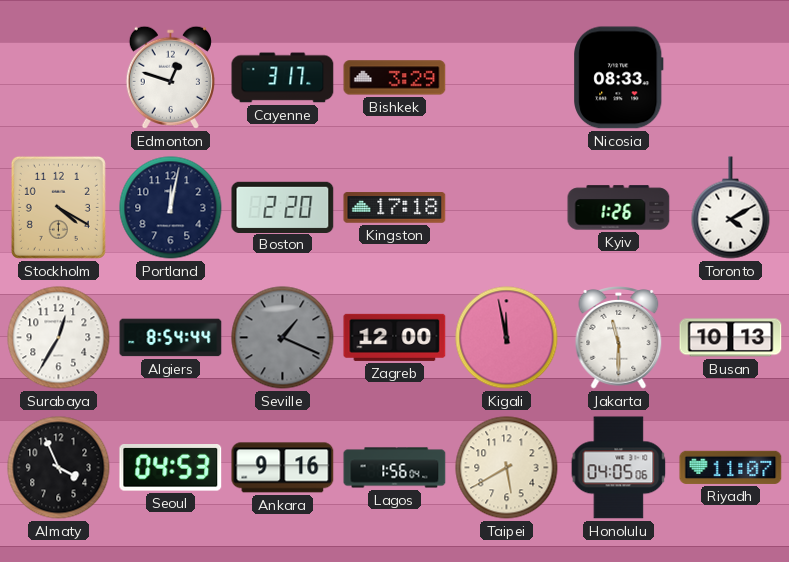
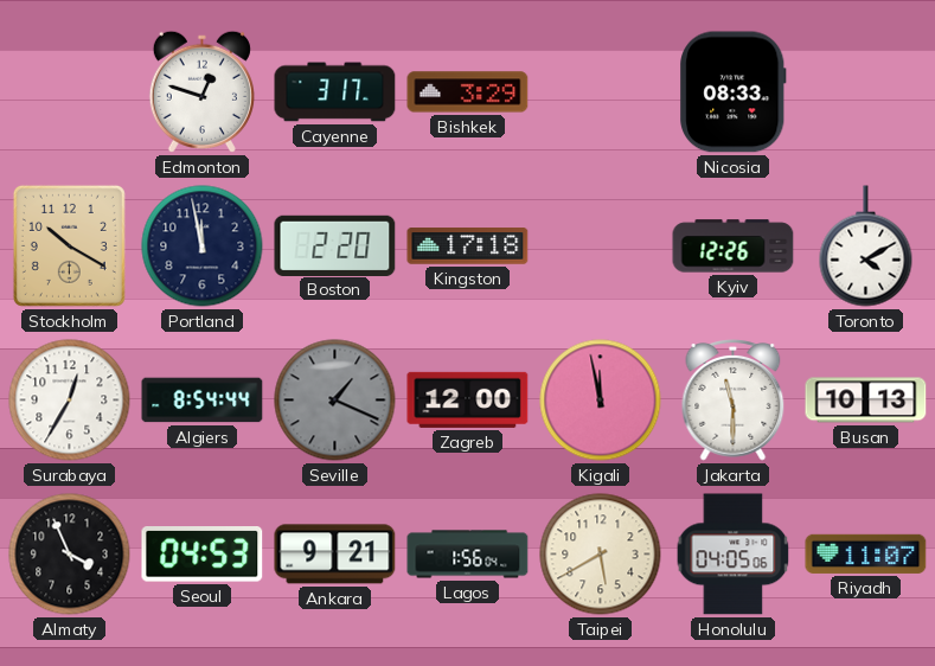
Stockholm: 4:20 -> 10:20 (69, 245)
Portland: 12:02 -> 11:58 (203, 246)
Kyiv: 1:26 -> 12:26 (734, 246)
Ankara: 9:16 -> 9:21 (335, 555)
